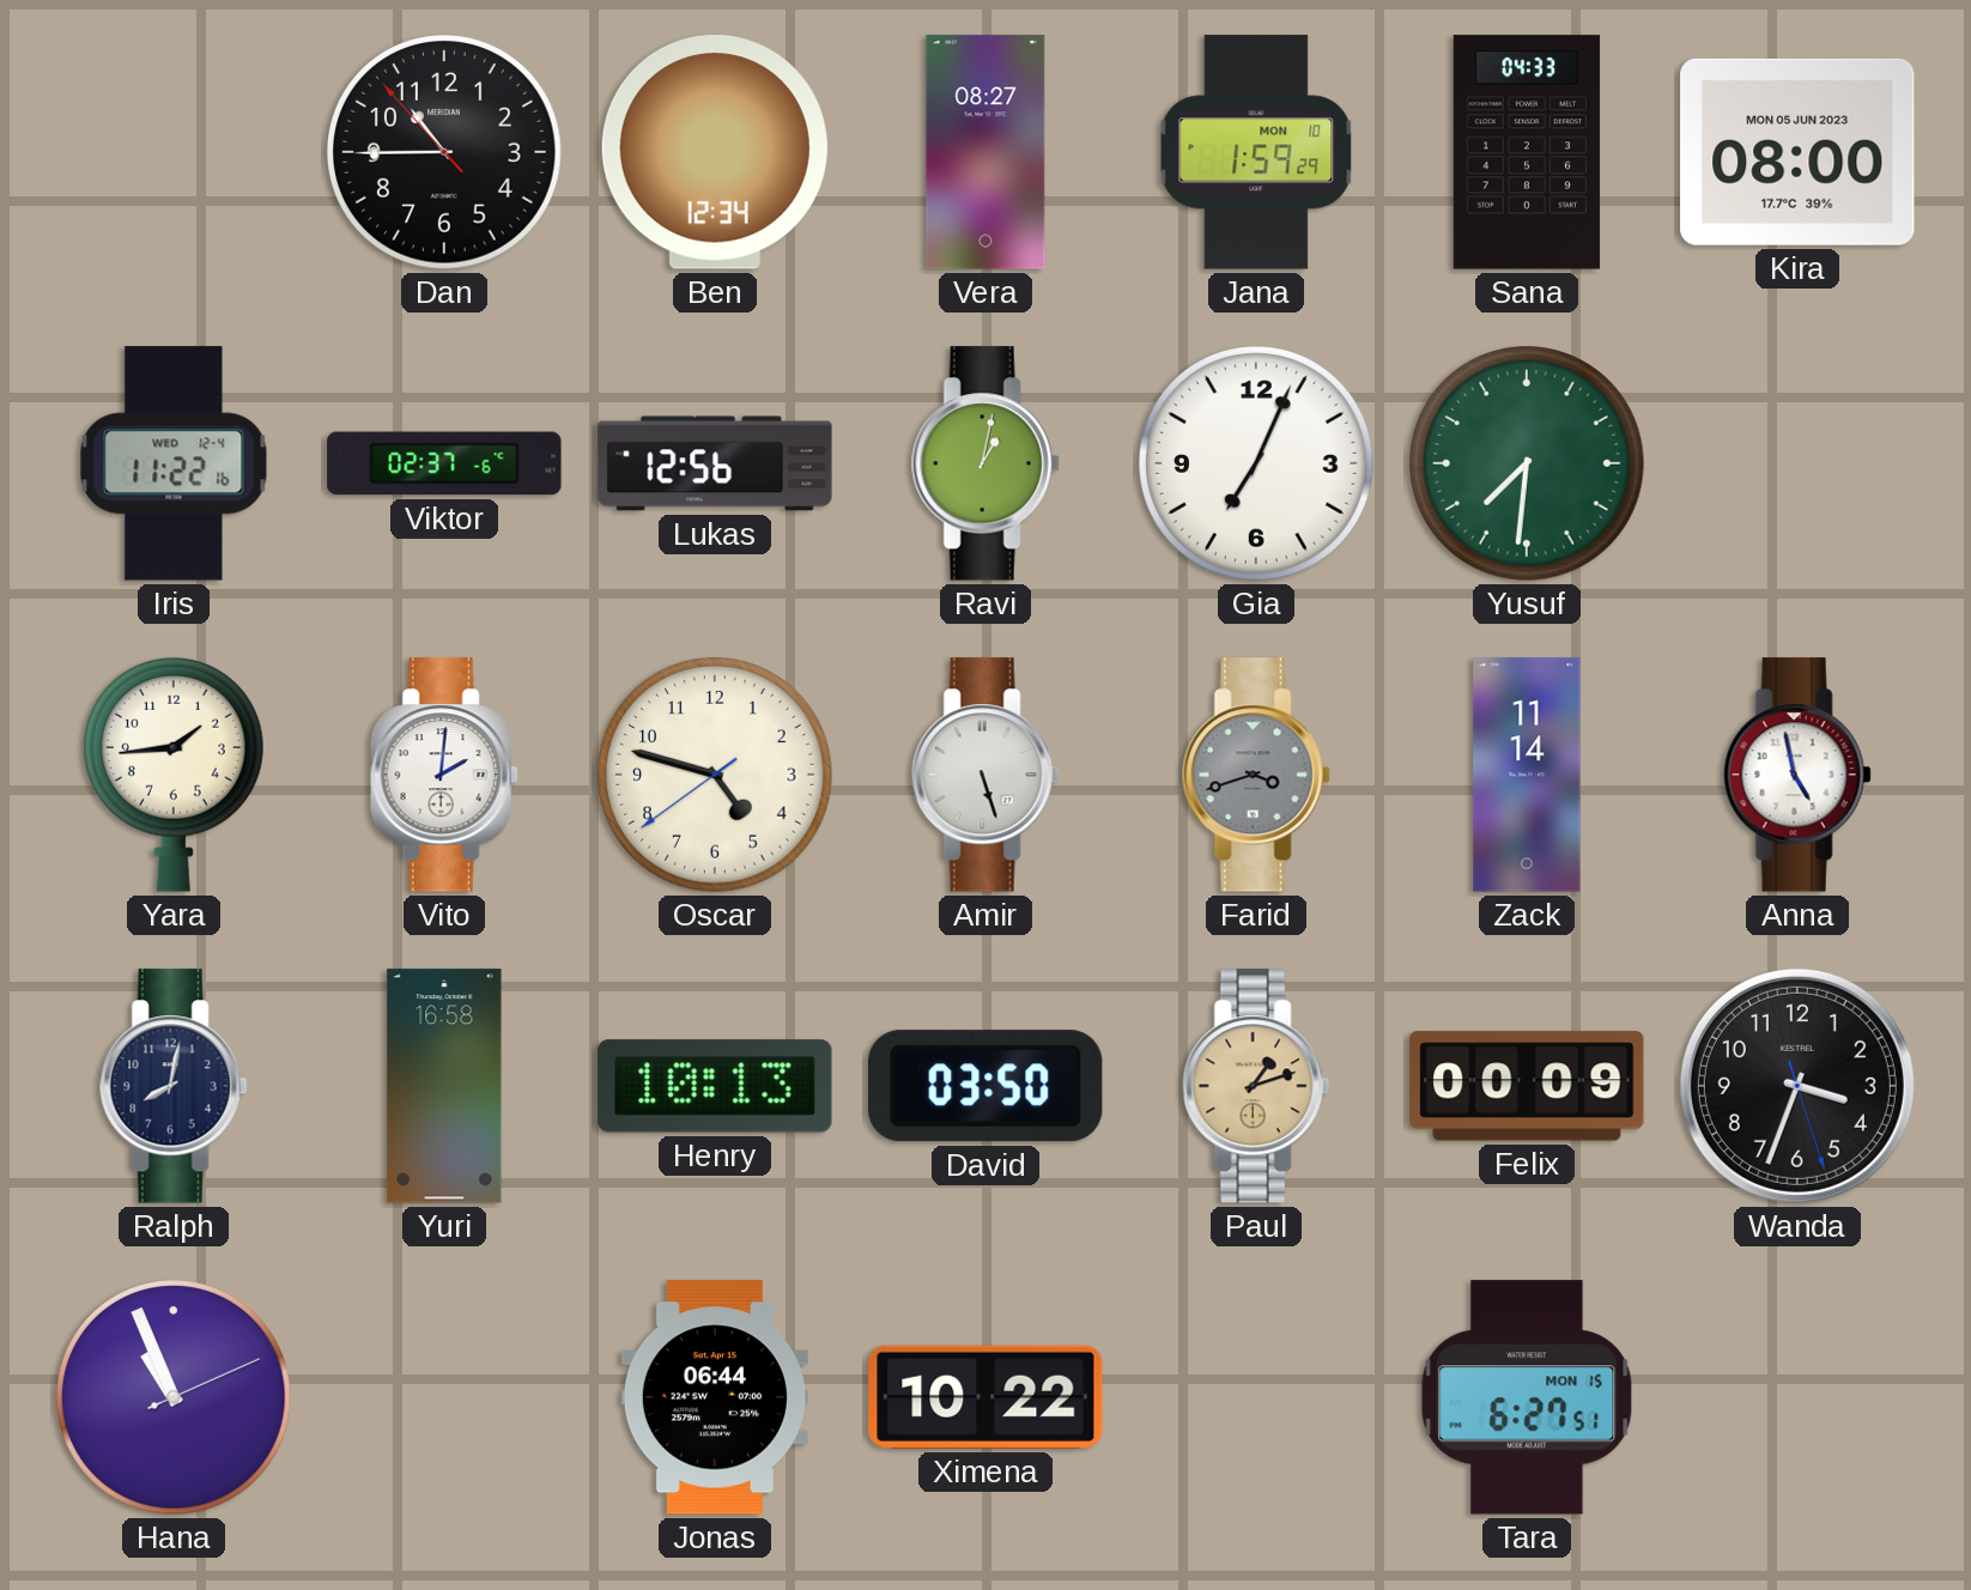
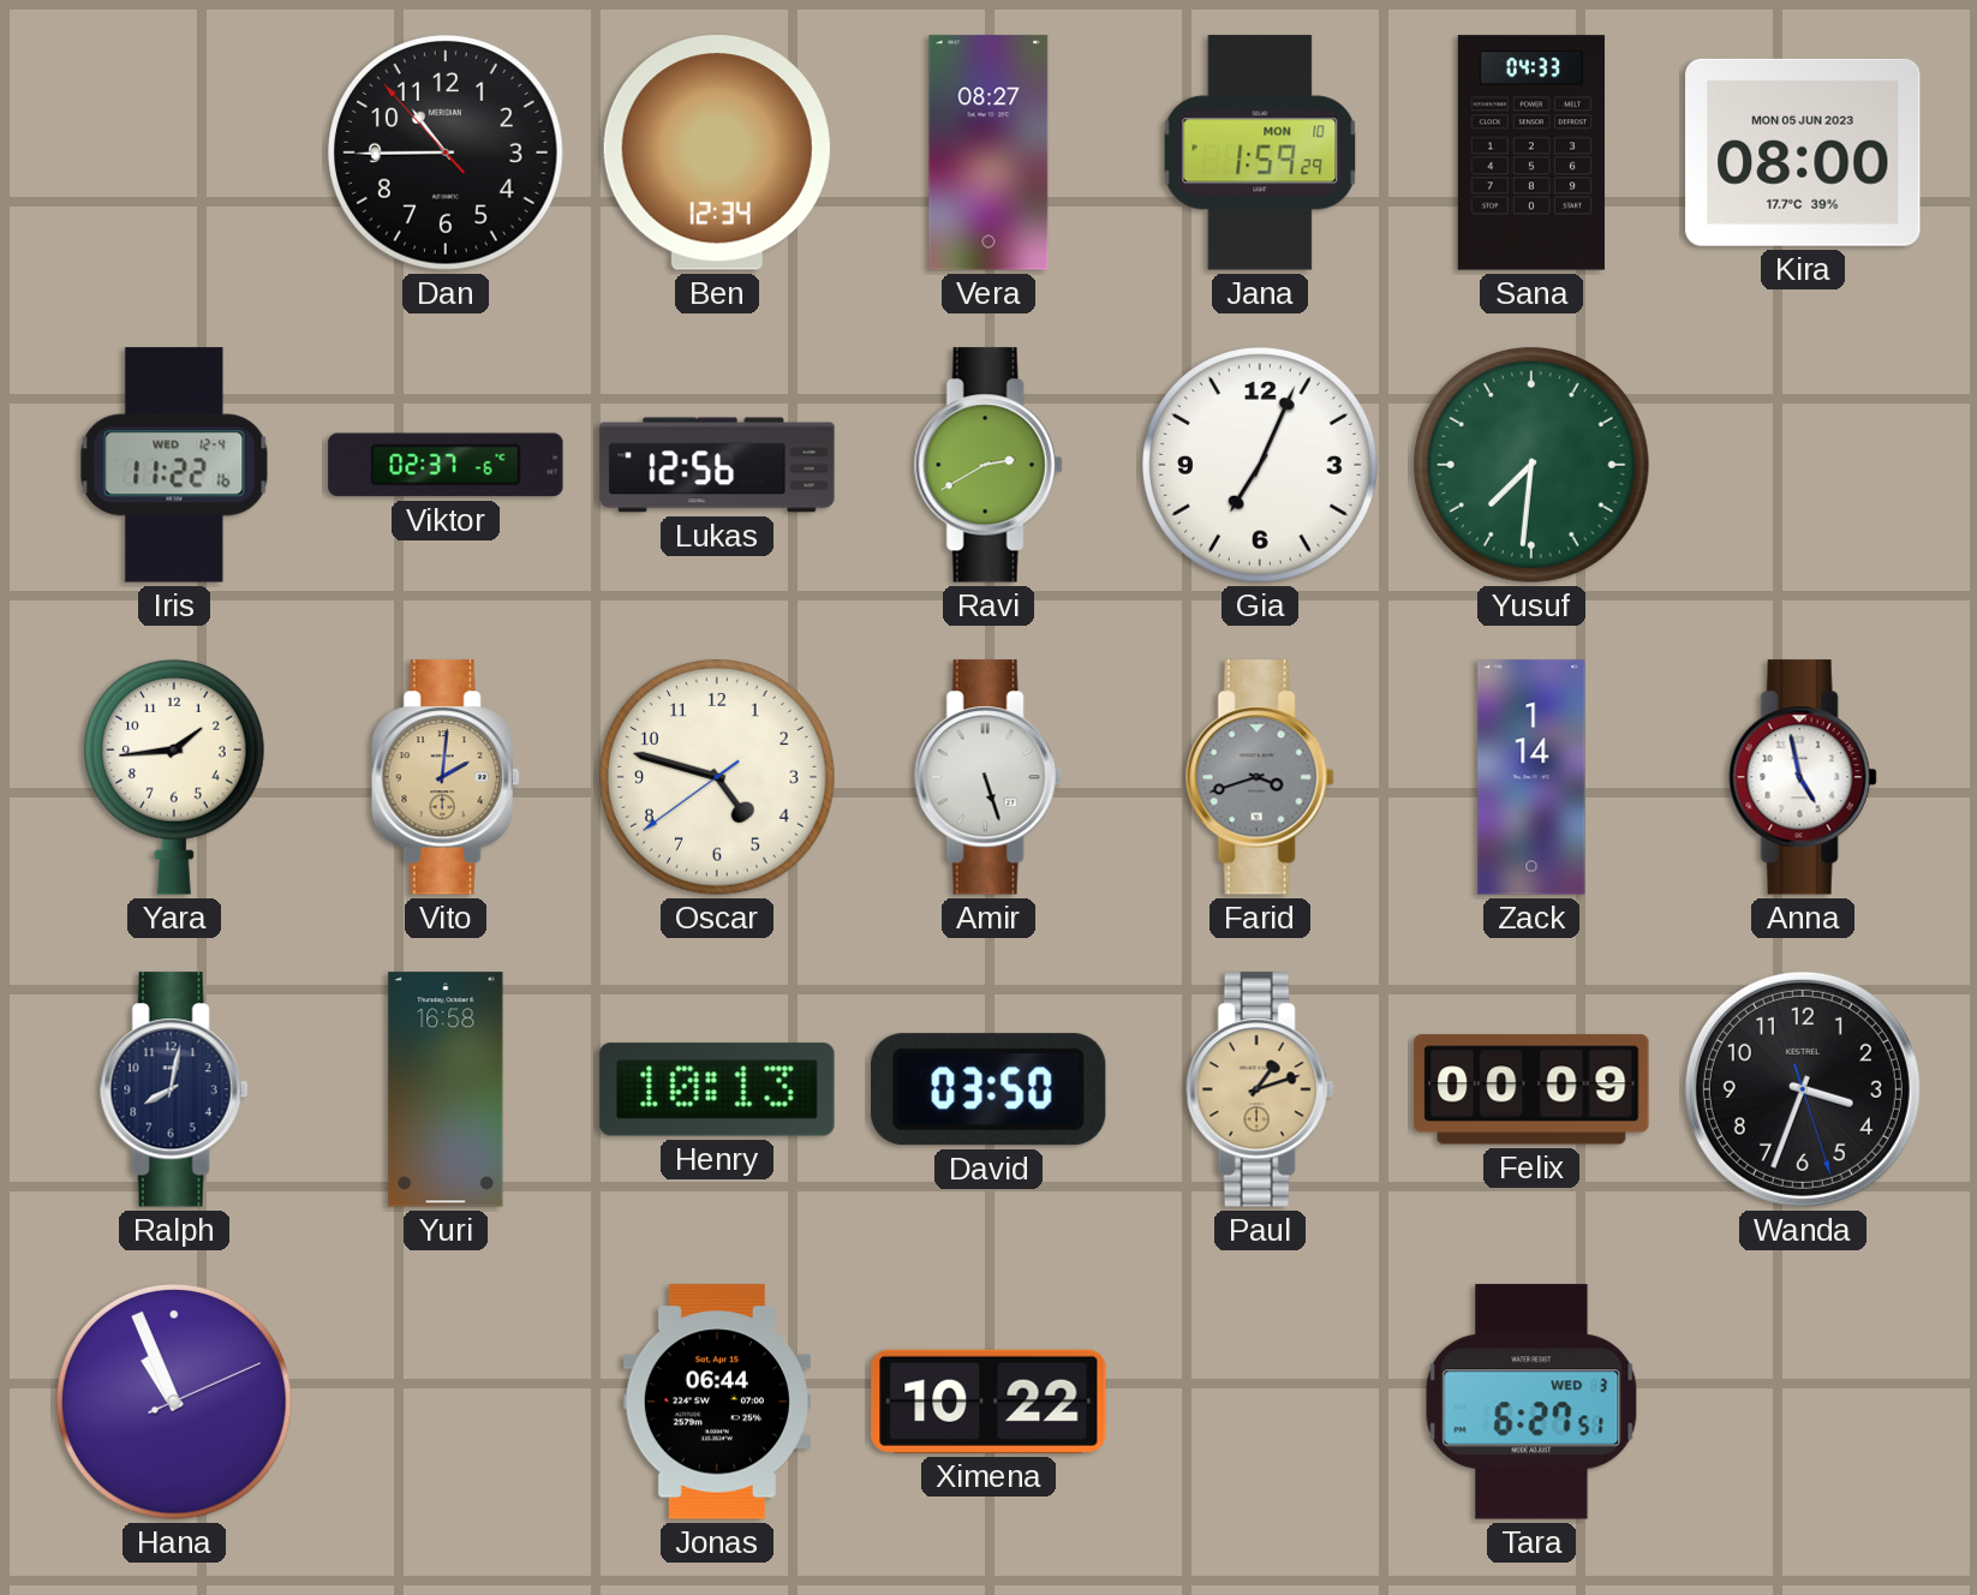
Ravi: 1:02 -> 2:40 (988, 465)
Vito dial: white -> champagne (446, 777)
Zack: 11:14 -> 1:14 (1531, 777)
Tara date: MON 15 -> WED 3 (1531, 1402)
